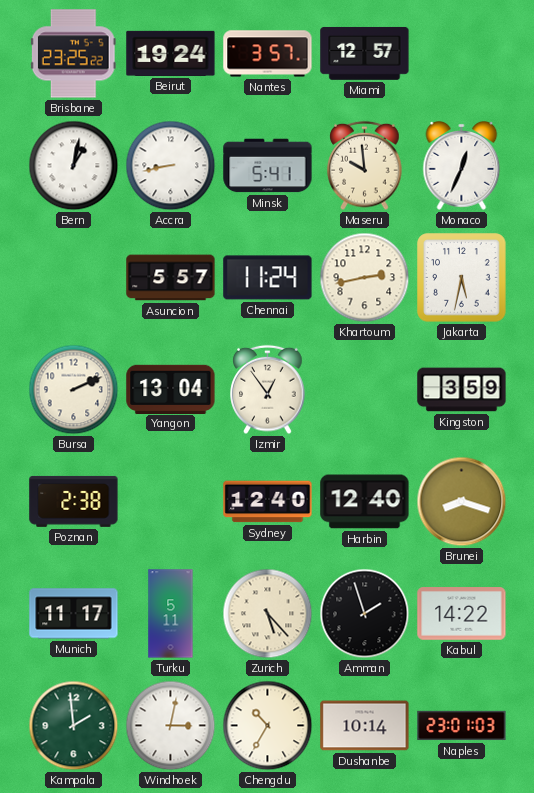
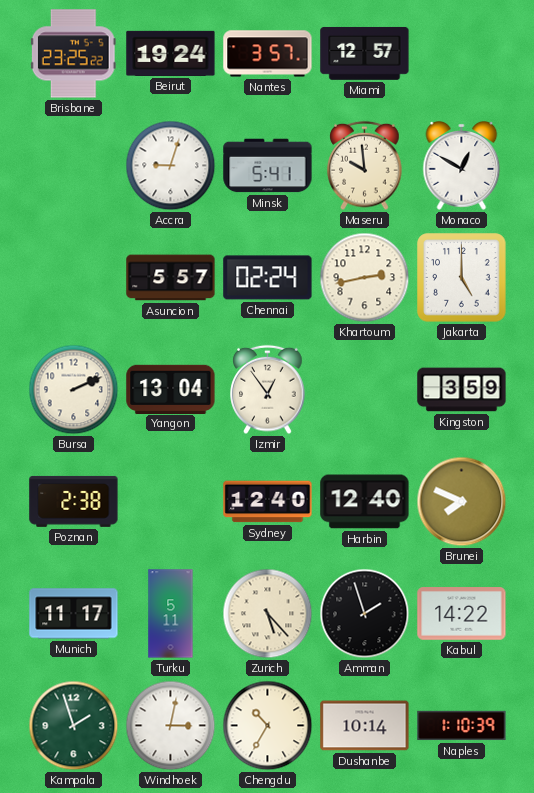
Bern: 1:02 -> none (74, 166)
Accra: 8:43 -> 9:03 (171, 166)
Monaco: 12:34 -> 12:50 (462, 166)
Chennai: 11:24 -> 02:24 (268, 278)
Jakarta: 5:32 -> 5:00 (462, 278)
Brunei: 8:18 -> 7:49 (462, 502)
Kampala: 1:59 -> 1:57 (74, 726)
Naples: 23:01 -> 1:10 (462, 726)
